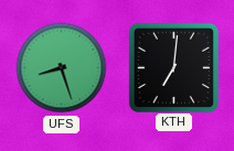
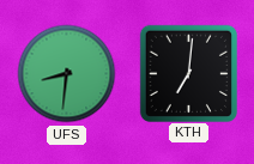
UFS: 8:27 -> 8:31 (67, 74)
